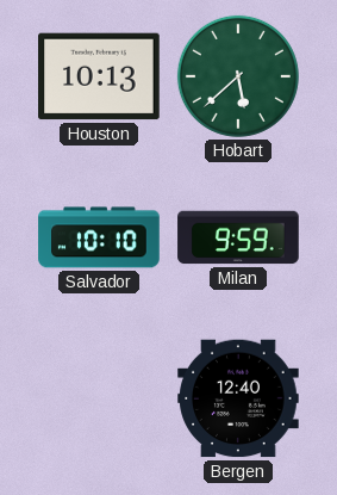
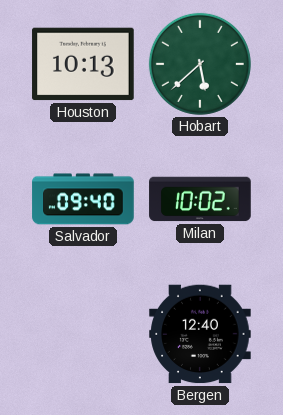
Salvador: 10:10 -> 09:40 (83, 199)
Milan: 9:59 -> 10:02 (200, 199)
